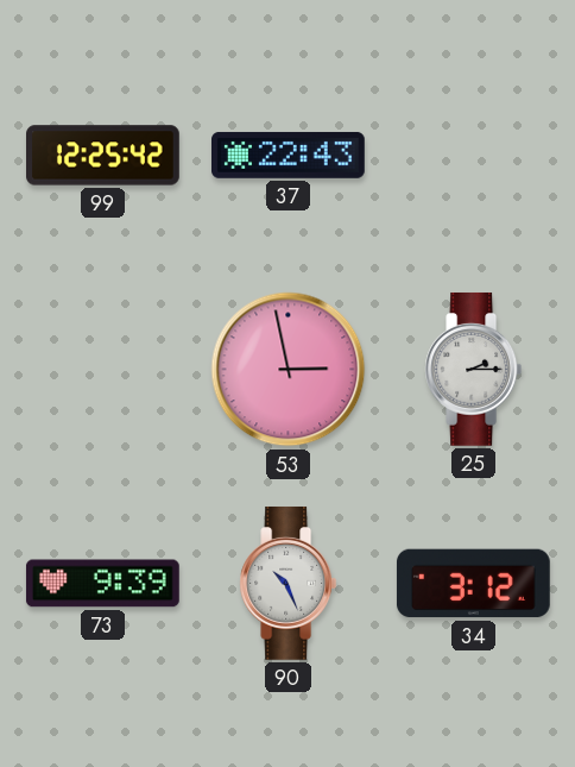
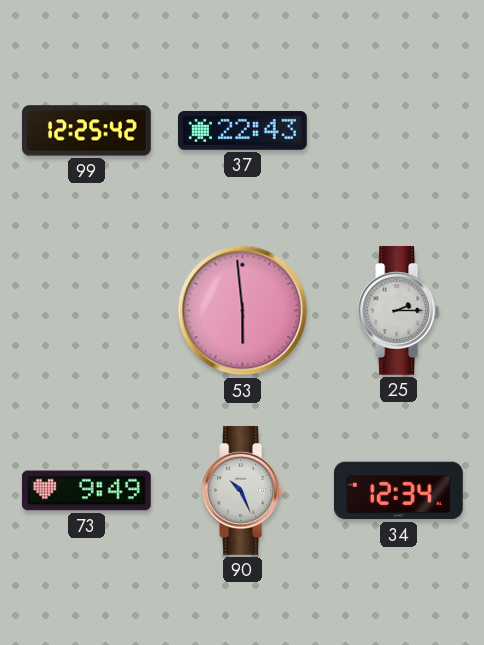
53: 2:58 -> 5:59 (243, 311)
73: 9:39 -> 9:49 (86, 491)
34: 3:12 -> 12:34 (398, 491)
